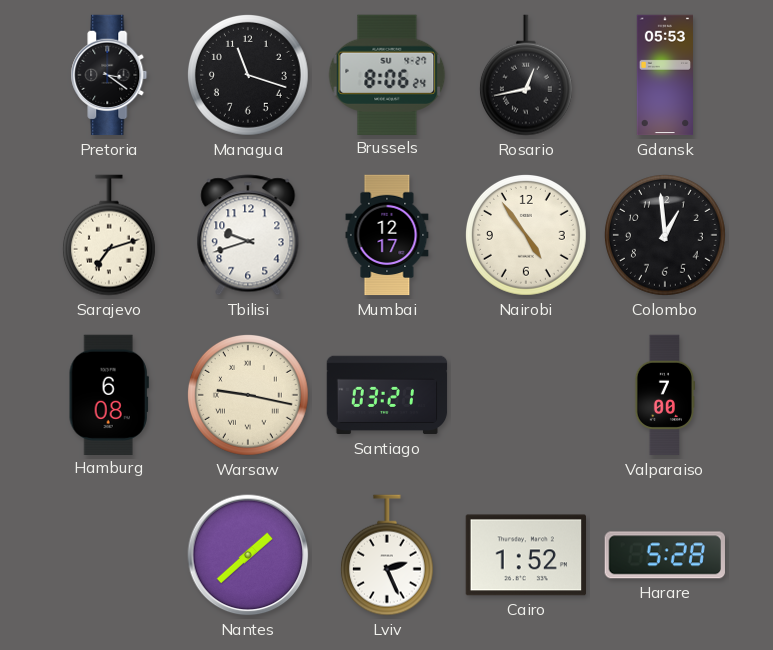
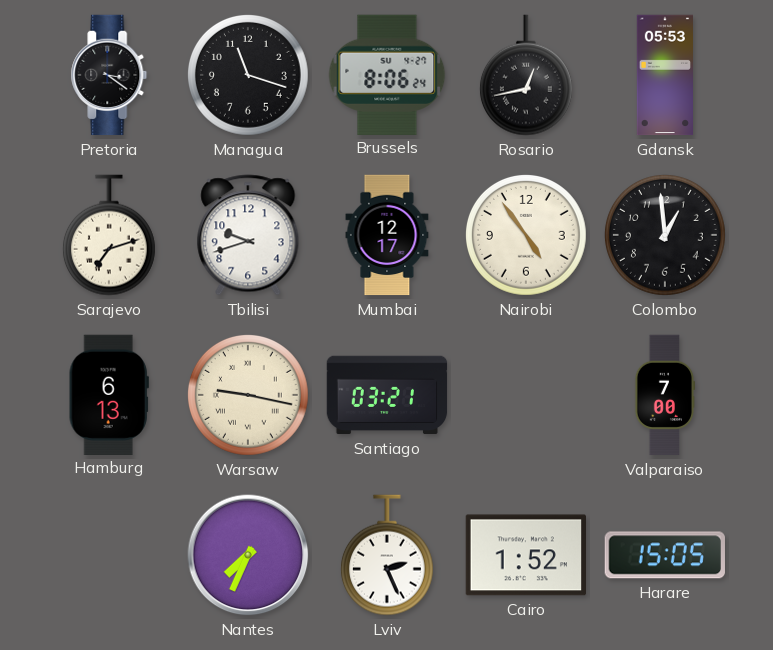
Hamburg: 6:08 -> 6:13 (109, 394)
Nantes: 1:38 -> 7:34 (248, 555)
Harare: 5:28 -> 15:05 (665, 555)
